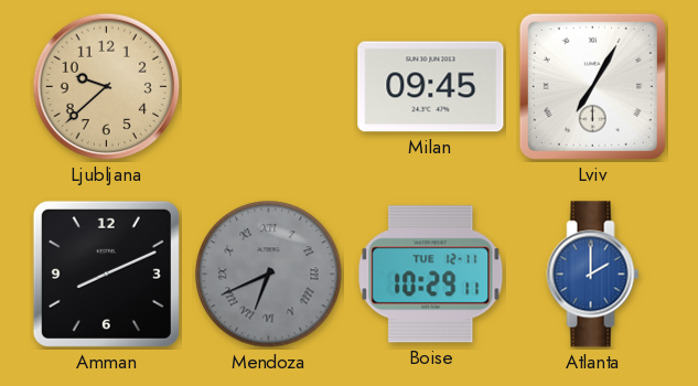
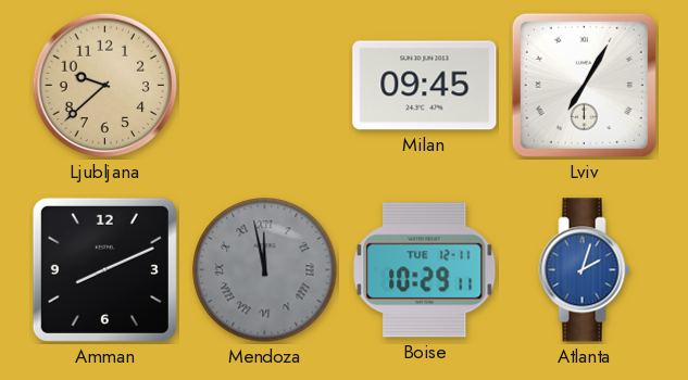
Mendoza: 6:41 -> 11:58 (265, 270)
Atlanta: 2:00 -> 2:03 (585, 270)
